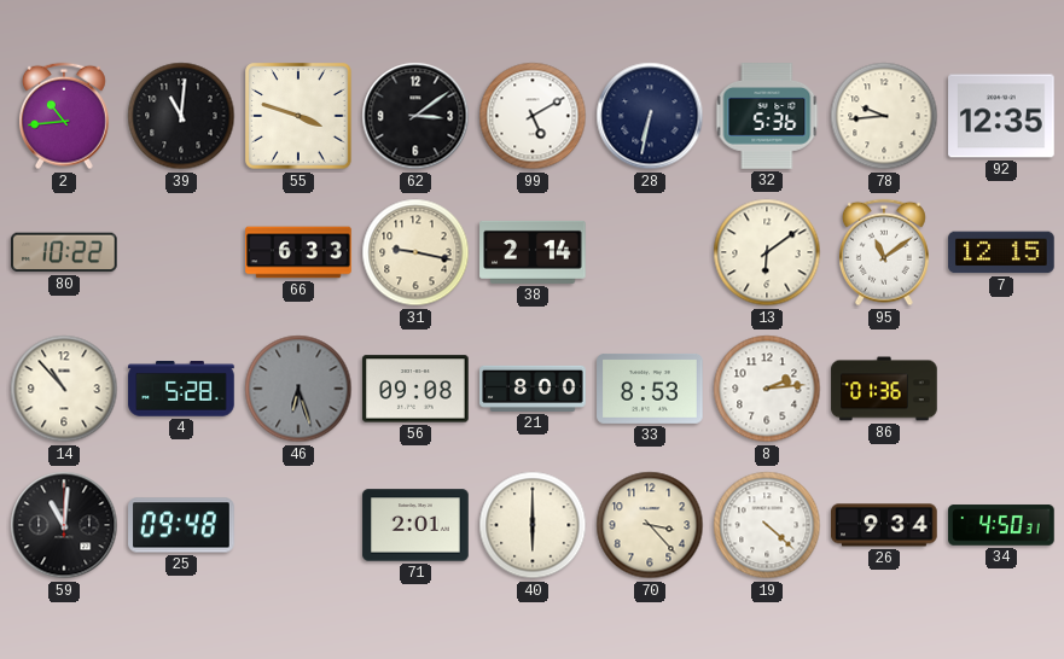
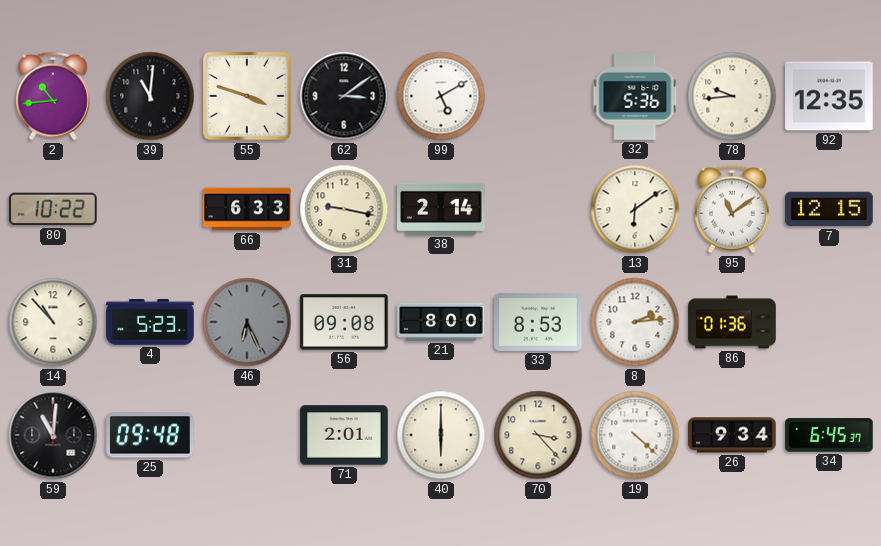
28: 6:32 -> none (650, 116)
4: 5:28 -> 5:23 (150, 322)
46: 6:27 -> 6:26 (247, 322)
34: 4:50 -> 6:45 (829, 435)
